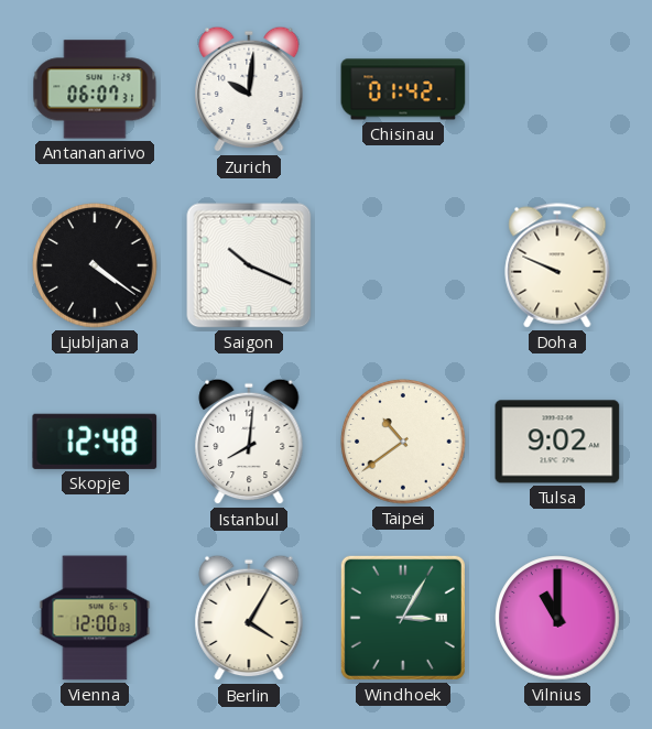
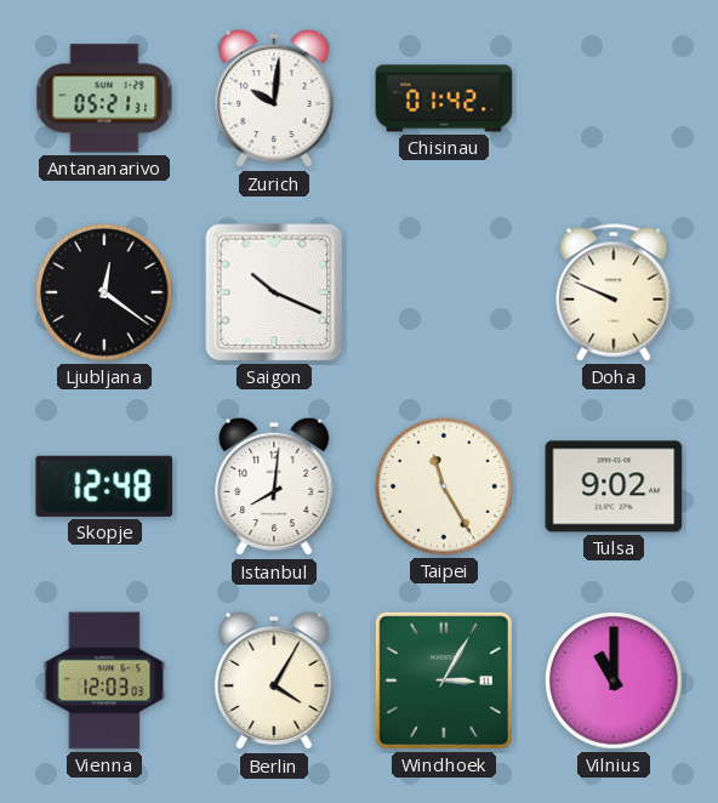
Antananarivo: 06:07 -> 05:21 (104, 98)
Ljubljana: 4:21 -> 12:21 (104, 292)
Taipei: 10:39 -> 11:25 (444, 486)
Vienna: 12:00 -> 12:03 (104, 680)
